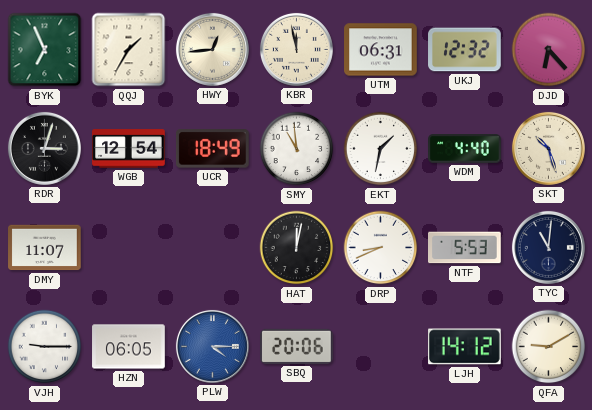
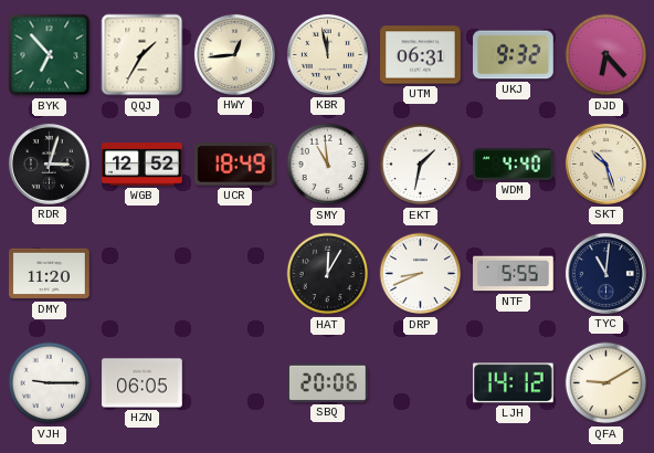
BYK: 6:56 -> 6:53 (50, 55)
UKJ: 12:32 -> 9:32 (514, 55)
WGB: 12:54 -> 12:52 (143, 165)
DMY: 11:07 -> 11:20 (50, 274)
HAT: 12:02 -> 12:05 (328, 274)
NTF: 5:53 -> 5:55 (514, 274)
PLW: 4:15 -> none (212, 346)
